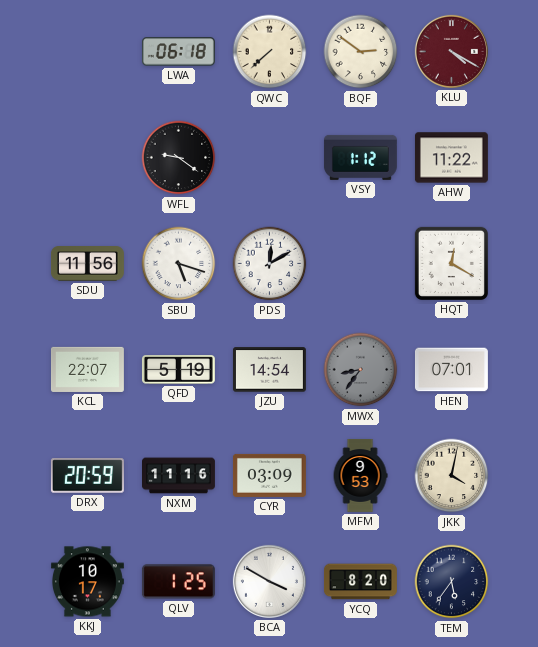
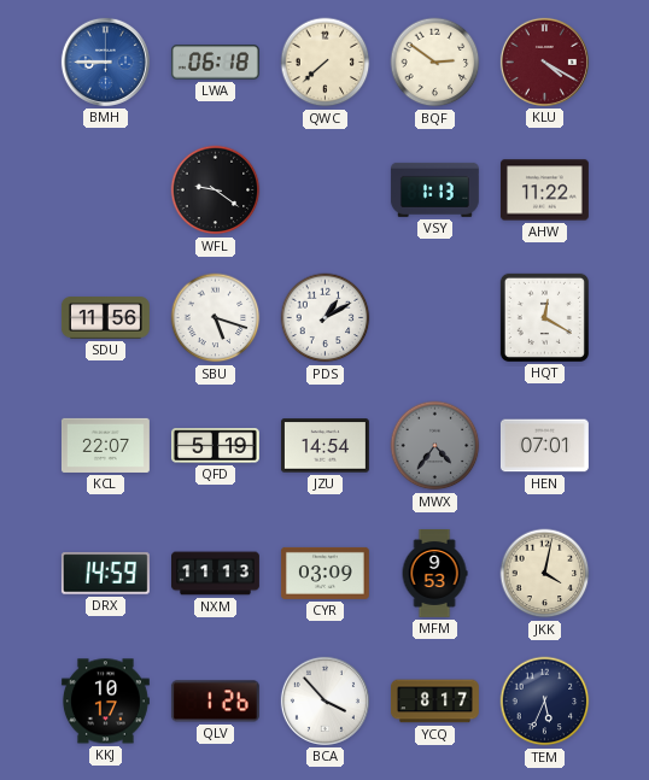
BMH: none -> 8:45 (105, 61)
VSY: 1:12 -> 1:13 (434, 189)
PDS: 12:10 -> 1:10 (326, 318)
MWX: 8:36 -> 4:36 (435, 446)
DRX: 20:59 -> 14:59 (105, 574)
NXM: 11:16 -> 11:13 (216, 574)
QLV: 1:25 -> 1:26 (215, 702)
BCA: 3:50 -> 3:53 (324, 700)
YCQ: 8:20 -> 8:17 (434, 702)
TEM: 5:36 -> 5:34 (545, 702)
